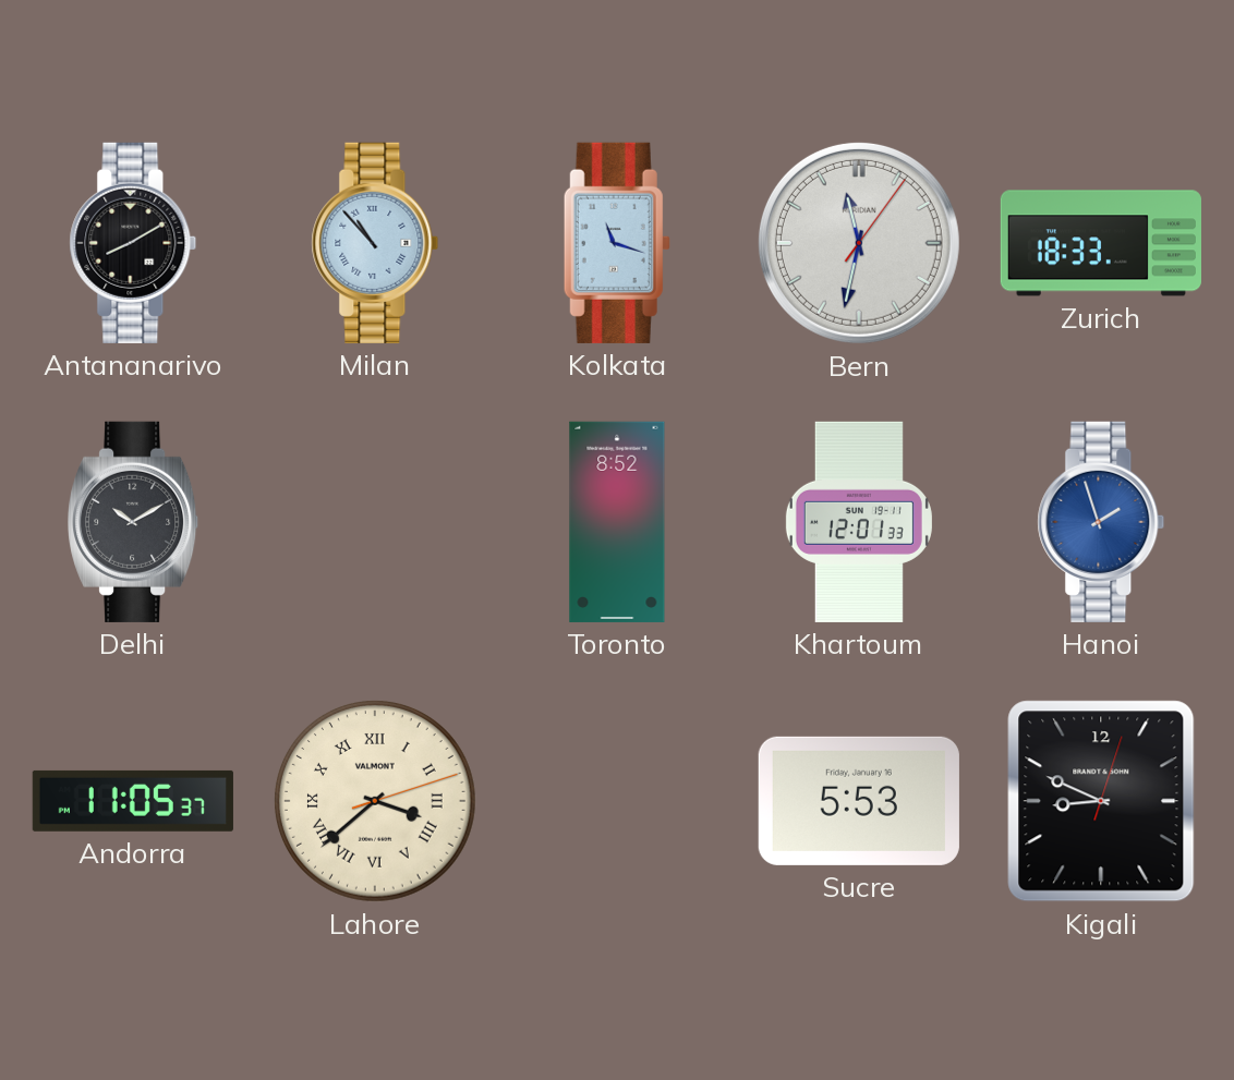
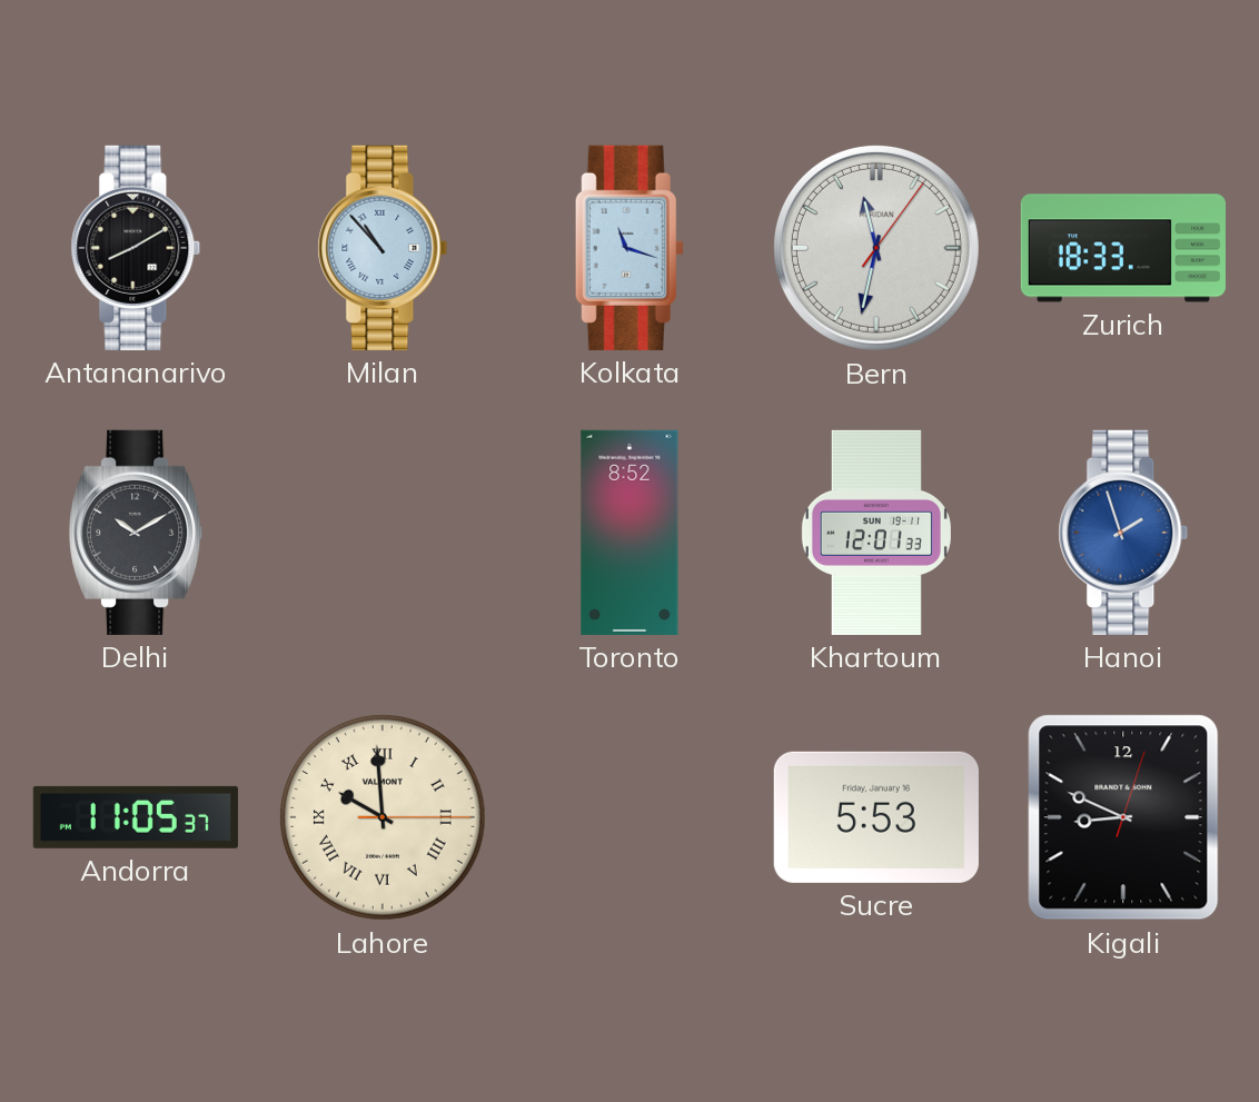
Lahore: 3:38 -> 9:59 (383, 817)
